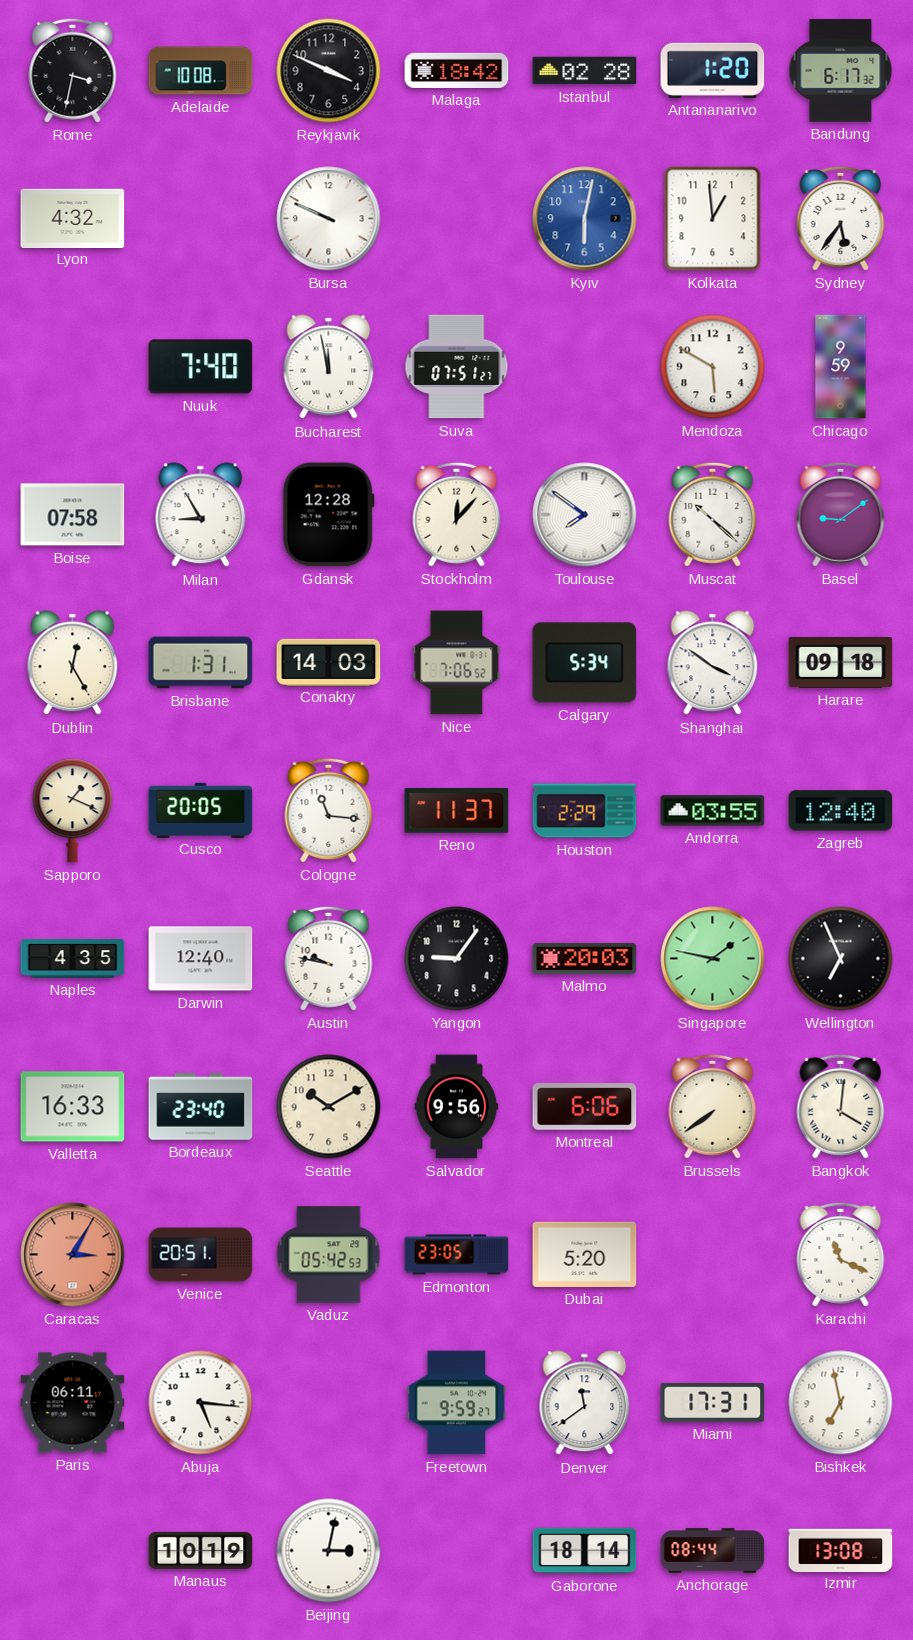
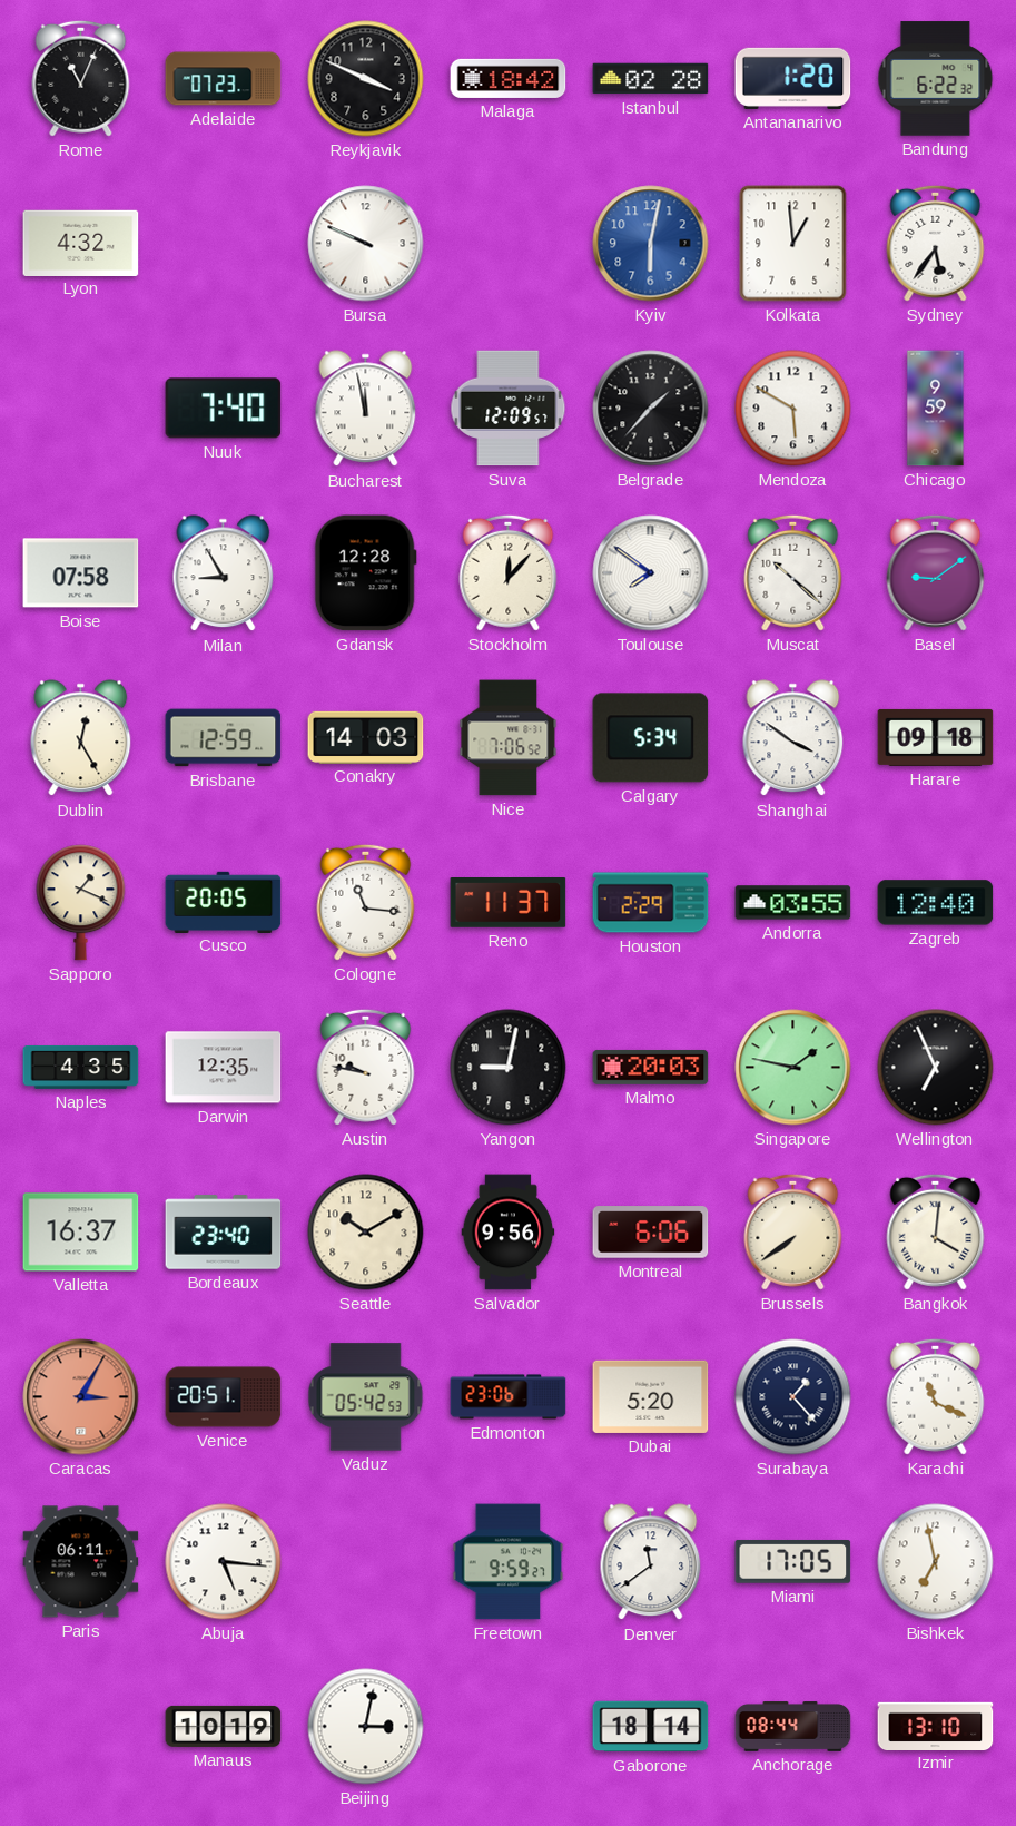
Rome: 3:32 -> 11:04 (81, 78)
Adelaide: 10:08 -> 07:23 (224, 79)
Bandung: 6:17 -> 6:22 (936, 79)
Suva: 07:51 -> 12:09 (509, 409)
Belgrade: none -> 1:37 (651, 409)
Brisbane: 1:31 -> 12:59 (224, 738)
Darwin: 12:40 -> 12:35 (224, 1068)
Yangon: 9:06 -> 9:02 (509, 1068)
Valletta: 16:33 -> 16:37 (81, 1233)
Edmonton: 23:05 -> 23:06 (509, 1397)
Surabaya: none -> 1:23 (793, 1397)
Miami: 17:31 -> 17:05 (793, 1561)
Izmir: 13:08 -> 13:10 (936, 1726)
